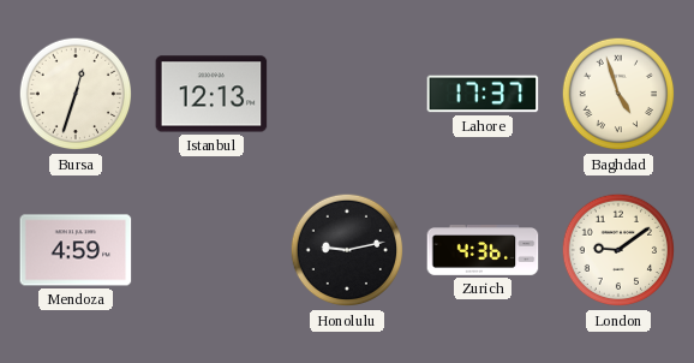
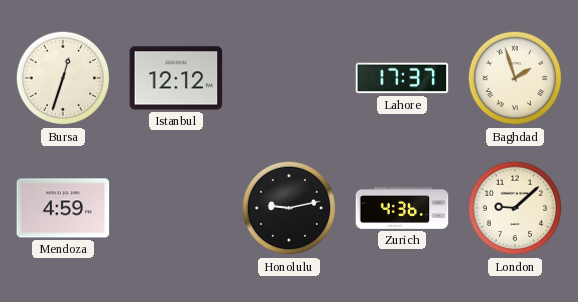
Istanbul: 12:13 -> 12:12 (176, 78)
Baghdad: 4:57 -> 1:57 (515, 78)
London: 9:09 -> 9:08 (515, 208)
